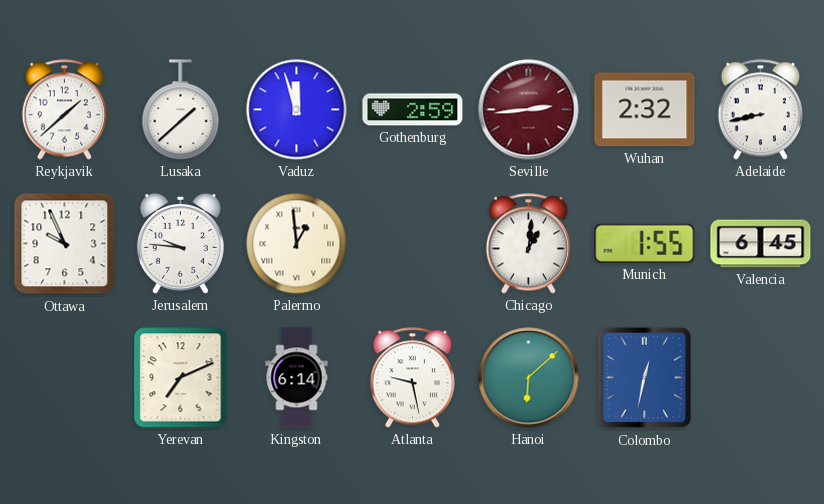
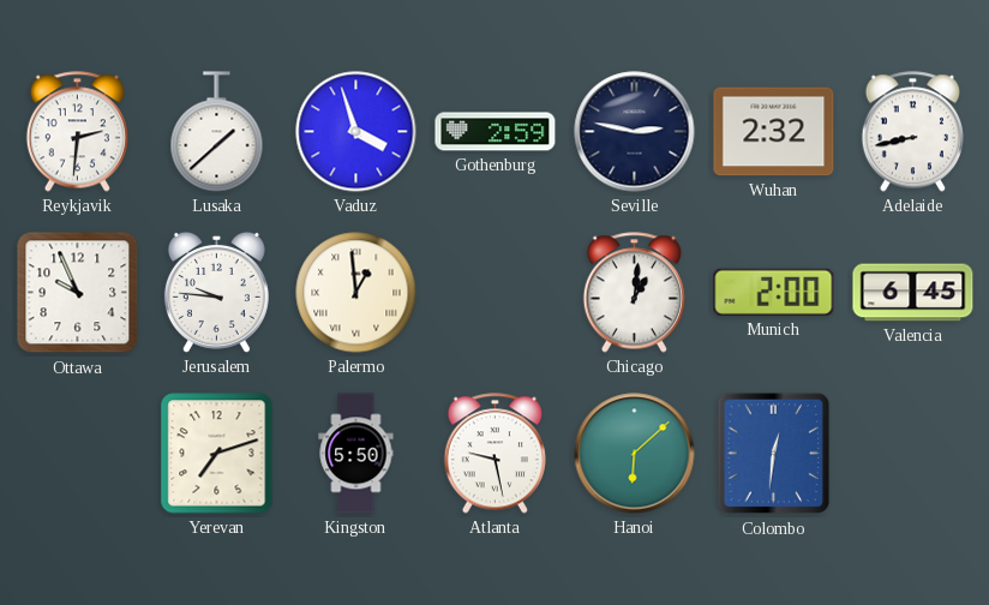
Reykjavik: 1:38 -> 2:31 (77, 132)
Vaduz: 11:57 -> 3:57 (356, 132)
Seville: 2:44 -> 2:47 (635, 132)
Seville dial: burgundy -> navy (635, 132)
Munich: 1:55 -> 2:00 (774, 292)
Yerevan: 7:11 -> 7:12 (217, 454)
Kingston: 6:14 -> 5:50 (356, 454)
Colombo: 12:32 -> 12:31 (774, 454)
